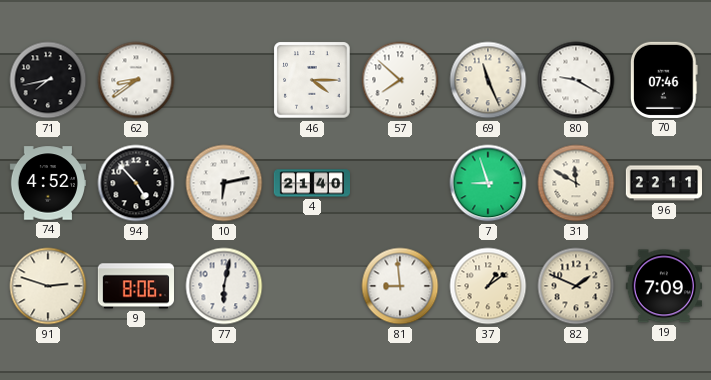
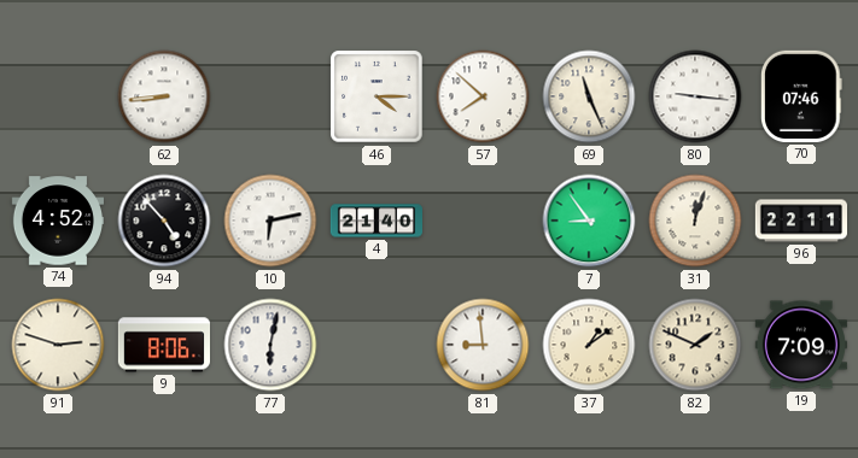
71: 7:43 -> none (48, 80)
62: 8:39 -> 8:44 (164, 96)
80: 9:20 -> 9:16 (695, 96)
7: 8:57 -> 8:54 (589, 221)
31: 11:50 -> 12:03 (695, 221)
